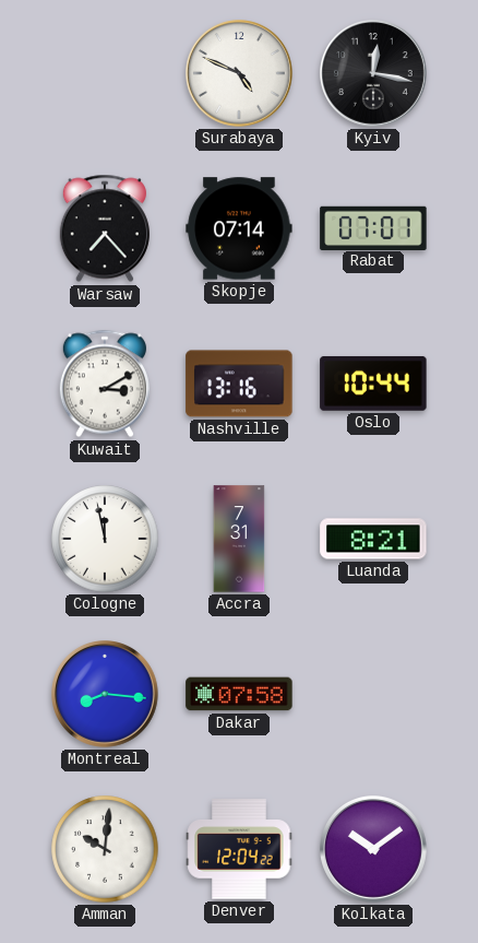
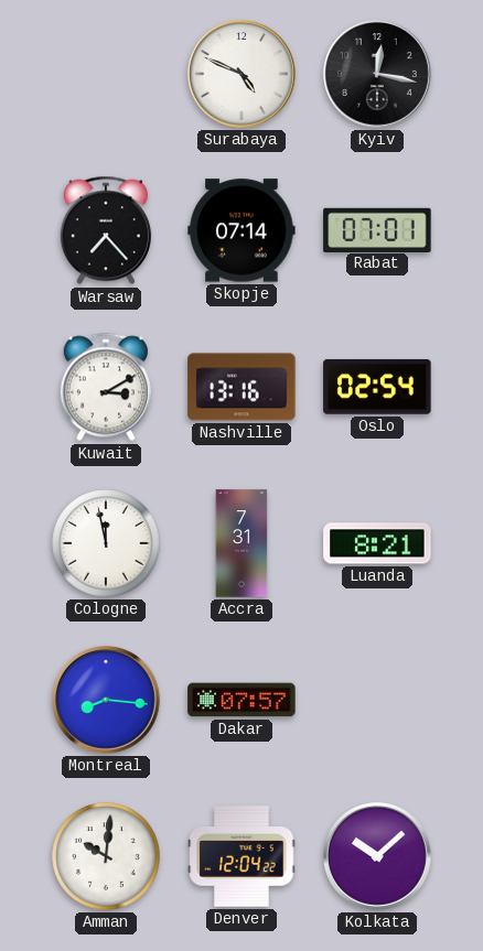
Oslo: 10:44 -> 02:54 (377, 387)
Dakar: 07:58 -> 07:57 (241, 700)
Kolkata: 10:09 -> 10:08 (378, 857)
